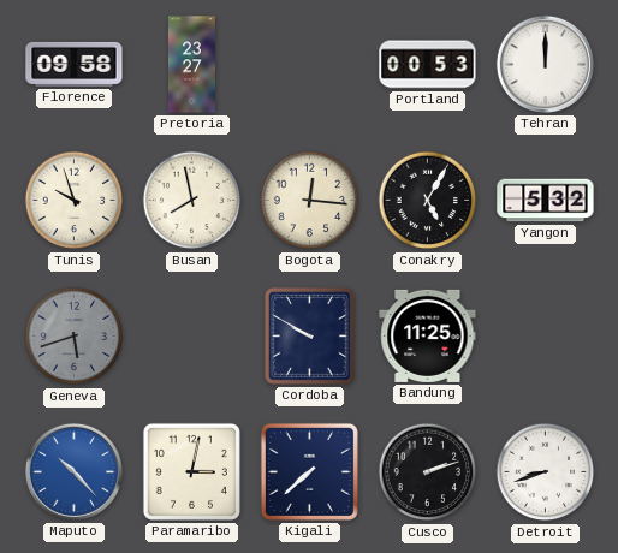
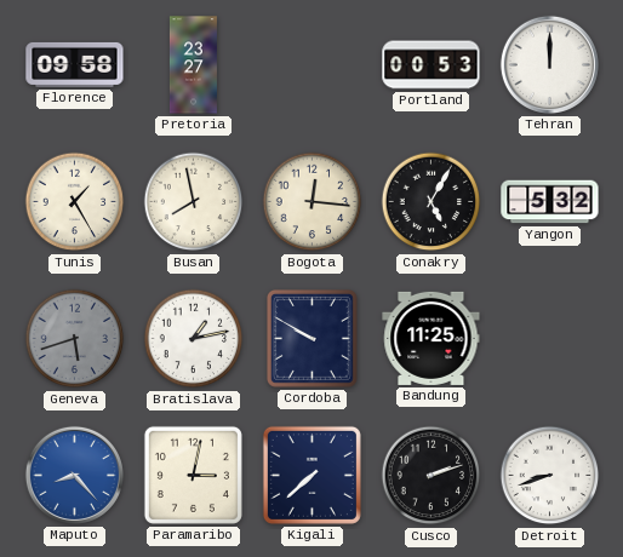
Tunis: 9:57 -> 1:25 (75, 202)
Bratislava: none -> 1:13 (194, 339)
Maputo: 10:23 -> 8:23 (74, 475)
